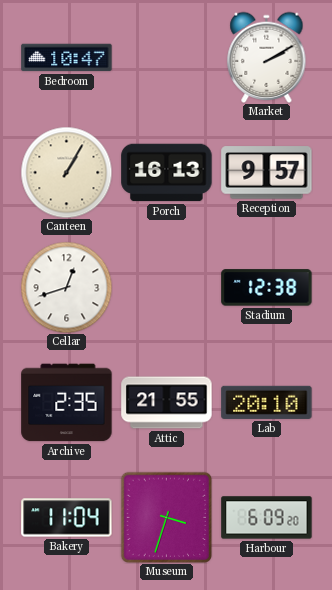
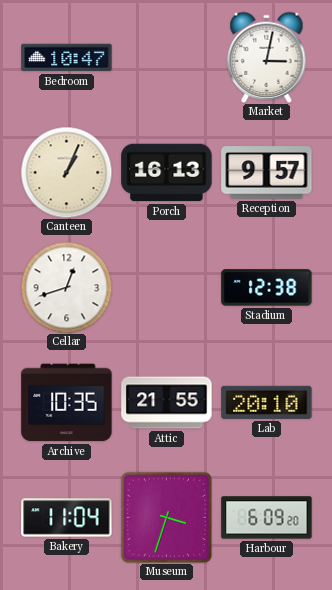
Market: 2:10 -> 3:02 (267, 57)
Canteen: 1:05 -> 1:04 (66, 172)
Archive: 2:35 -> 10:35 (67, 403)
